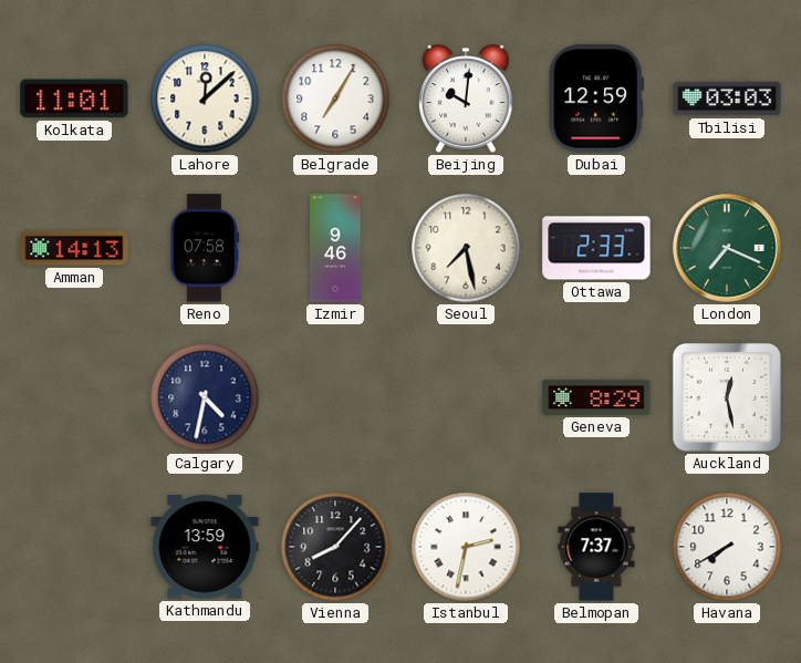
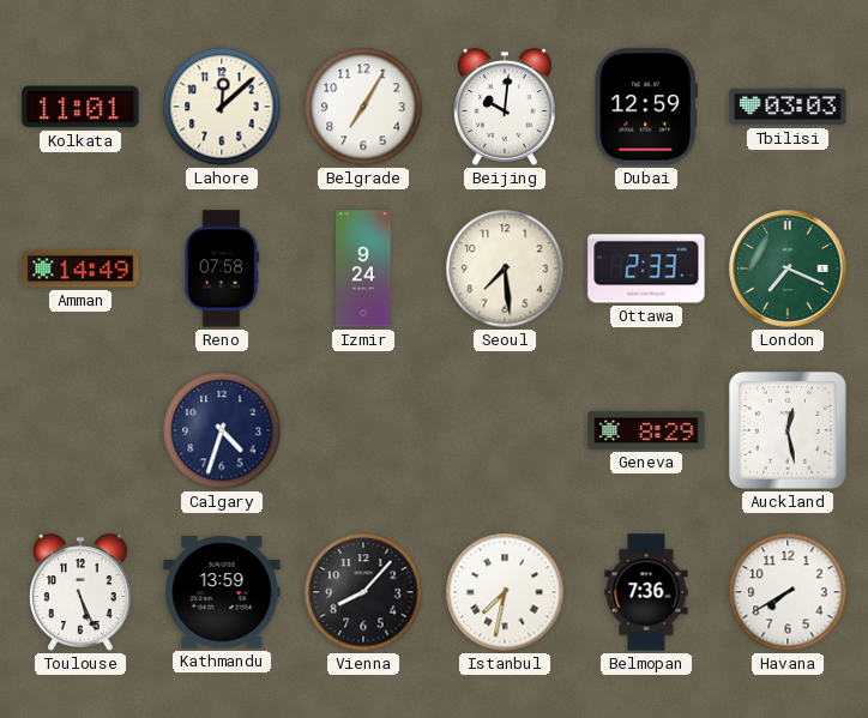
Amman: 14:13 -> 14:49 (80, 269)
Izmir: 9:46 -> 9:24 (363, 269)
Seoul: 7:28 -> 7:29 (505, 269)
Calgary: 4:32 -> 4:33 (222, 430)
Toulouse: none -> 5:26 (80, 592)
Istanbul: 2:32 -> 7:32 (505, 592)
Belmopan: 7:37 -> 7:36 (646, 592)
